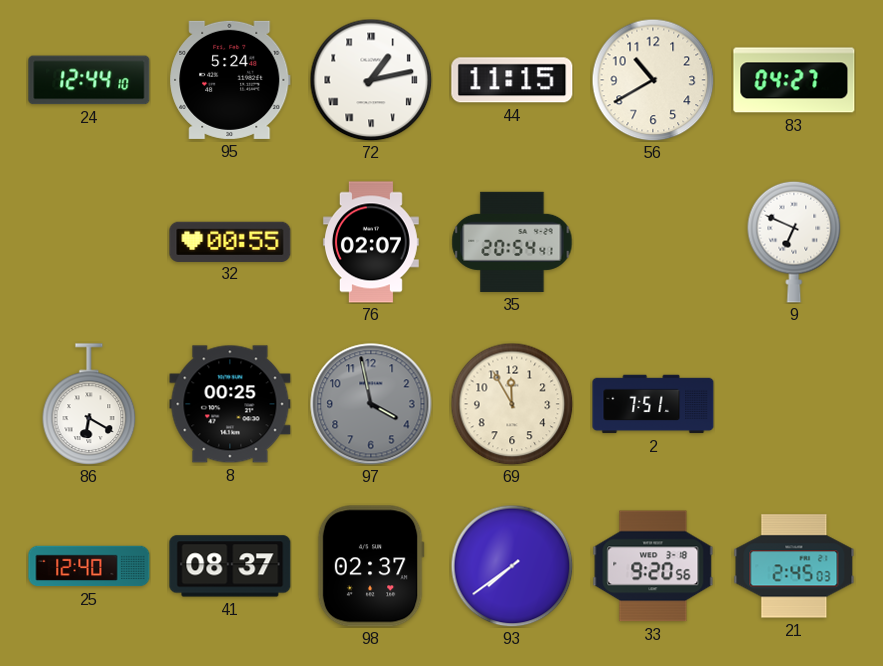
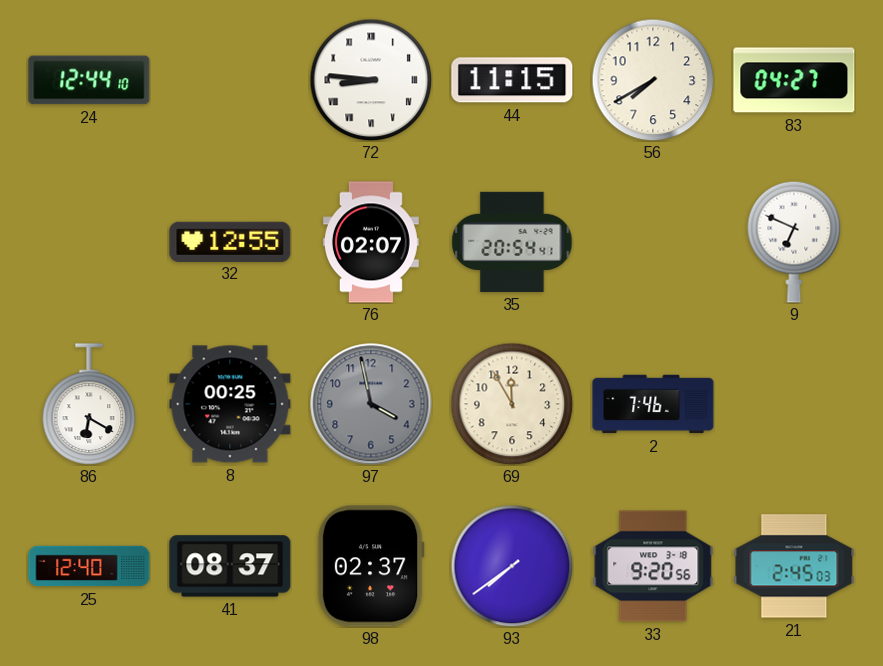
95: 5:24 -> none (230, 80)
72: 1:13 -> 8:46 (371, 80)
56: 10:40 -> 7:40 (653, 80)
32: 00:55 -> 12:55 (230, 241)
2: 7:51 -> 7:46 (653, 404)
